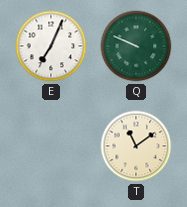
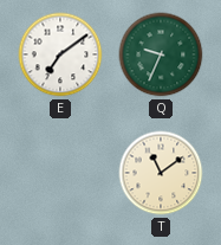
E: 7:04 -> 7:09 (60, 54)
Q: 9:49 -> 9:34 (161, 54)
